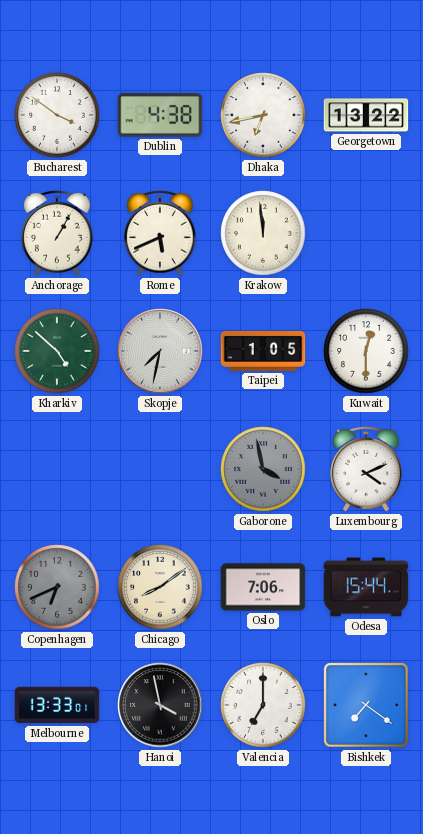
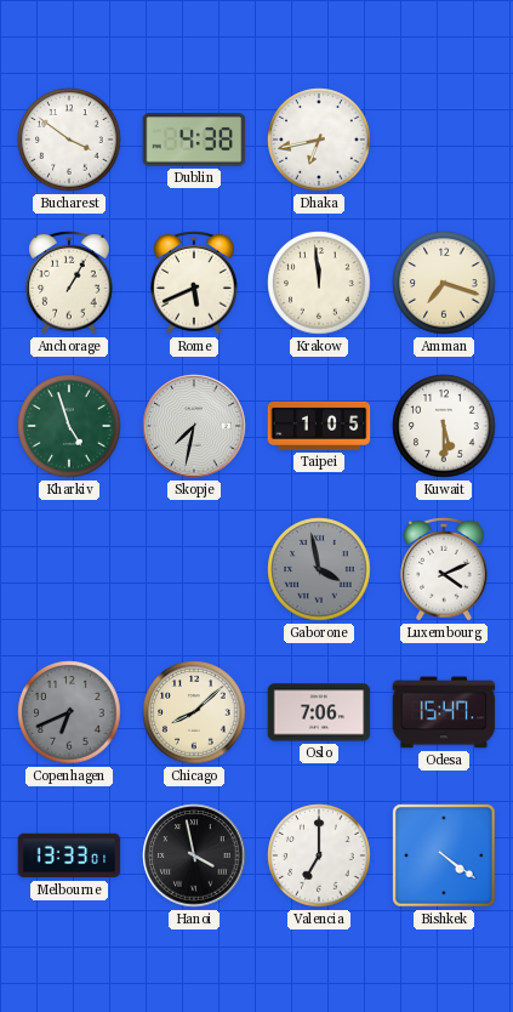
Georgetown: 13:22 -> none (366, 115)
Amman: none -> 7:18 (444, 283)
Kharkiv: 4:52 -> 4:57 (69, 426)
Kuwait: 12:30 -> 5:30 (444, 426)
Chicago: 8:09 -> 8:08 (194, 712)
Odesa: 15:44 -> 15:47 (444, 712)
Bishkek: 7:21 -> 4:21 (444, 855)
